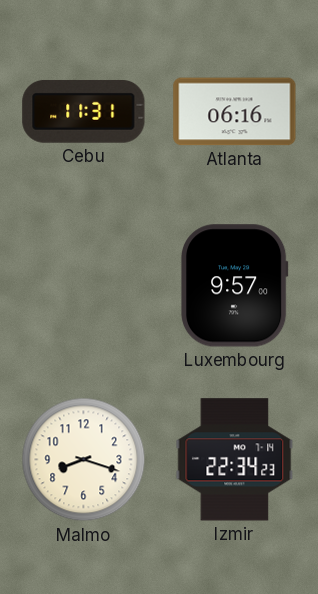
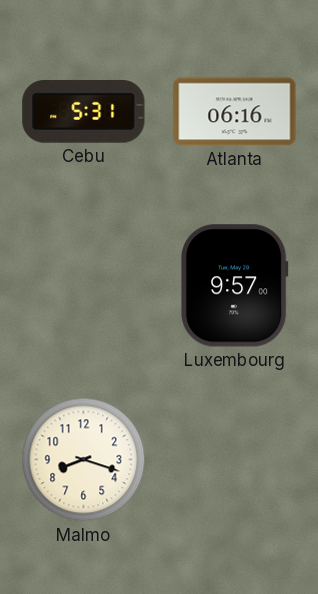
Cebu: 11:31 -> 5:31 (84, 111)
Izmir: 22:34 -> none (235, 460)
